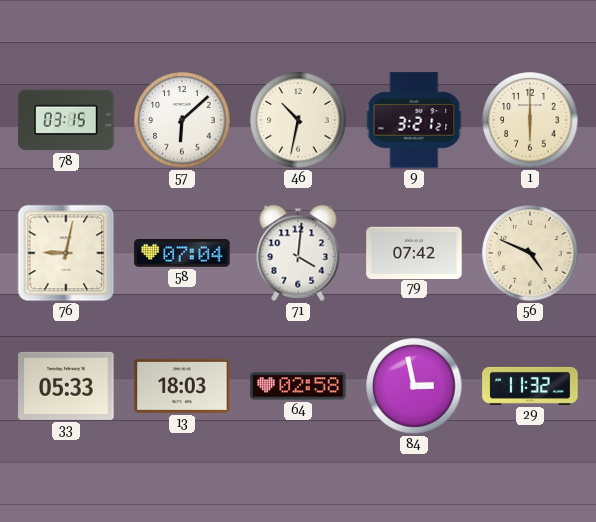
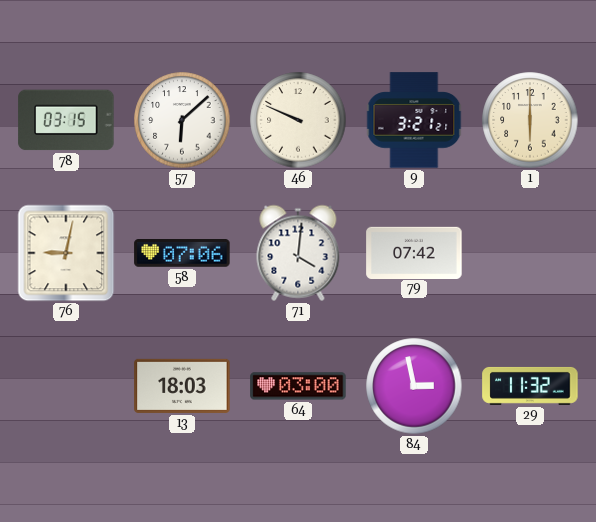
46: 10:32 -> 9:49 (298, 120)
58: 07:04 -> 07:06 (182, 254)
56: 4:49 -> none (530, 253)
33: 05:33 -> none (66, 386)
64: 02:58 -> 03:00 (298, 386)
